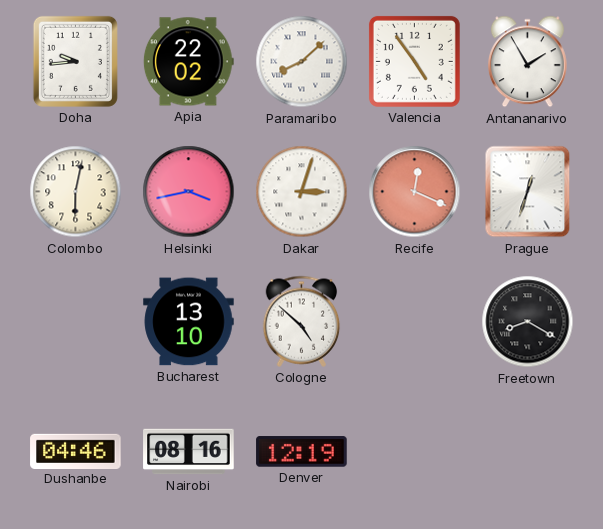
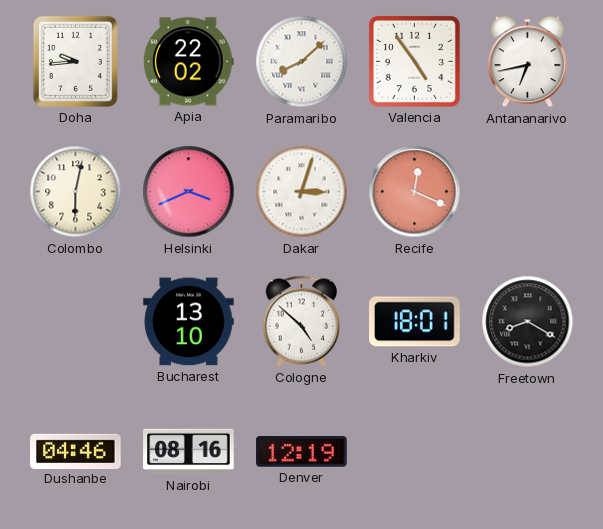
Antananarivo: 1:55 -> 6:43 (527, 62)
Helsinki: 3:43 -> 3:41 (189, 192)
Prague: 12:33 -> none (528, 192)
Kharkiv: none -> 18:01 (415, 322)
